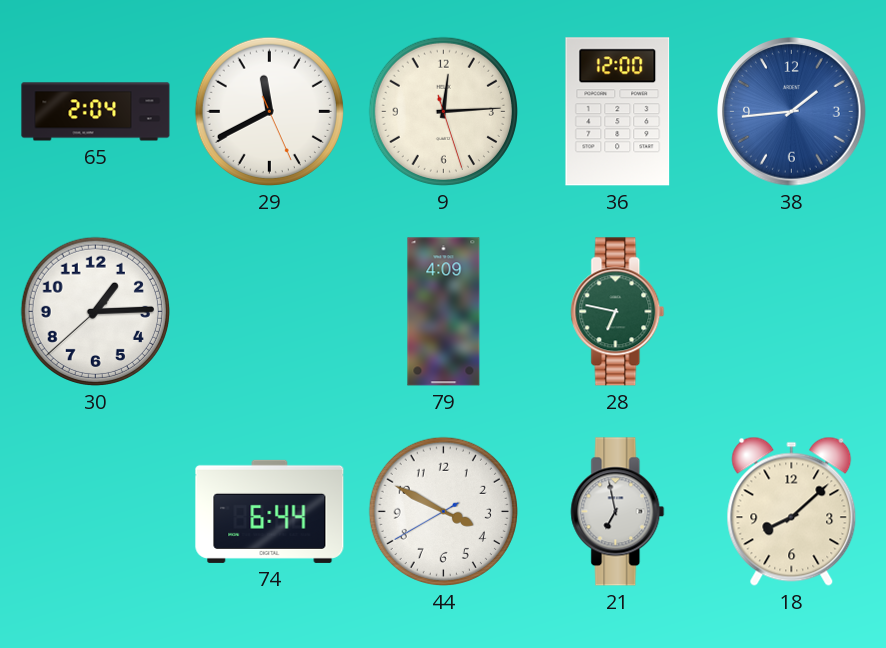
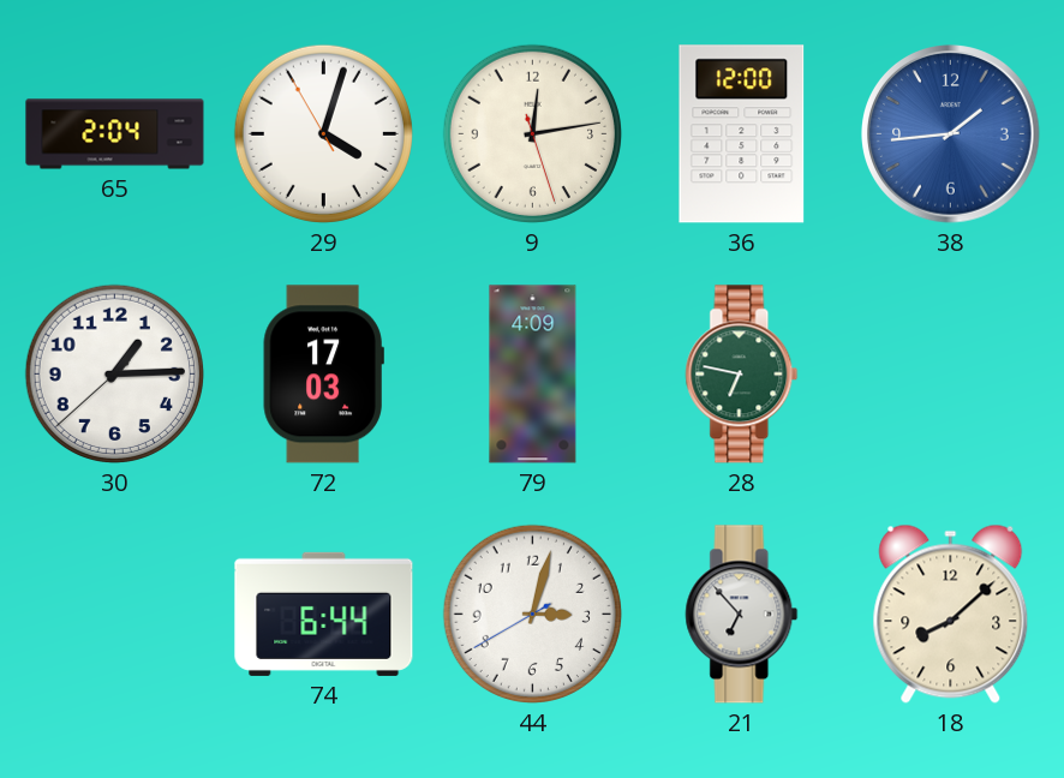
29: 11:40 -> 4:02 (323, 133)
9: 12:14 -> 12:13 (532, 133)
72: none -> 17:03 (323, 375)
44: 3:49 -> 3:02 (532, 614)
21: 6:58 -> 6:53 (742, 615)
